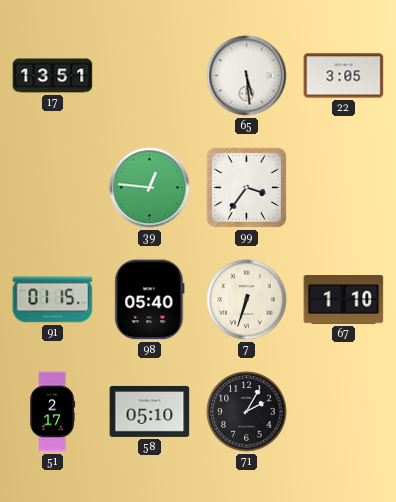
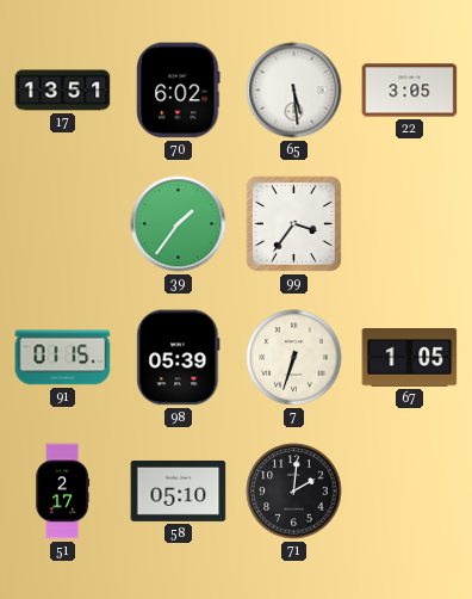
70: none -> 6:02 (179, 91)
39: 12:46 -> 1:36 (179, 224)
98: 05:40 -> 05:39 (179, 358)
67: 1:10 -> 1:05 (410, 358)
71: 2:05 -> 2:01 (294, 492)
